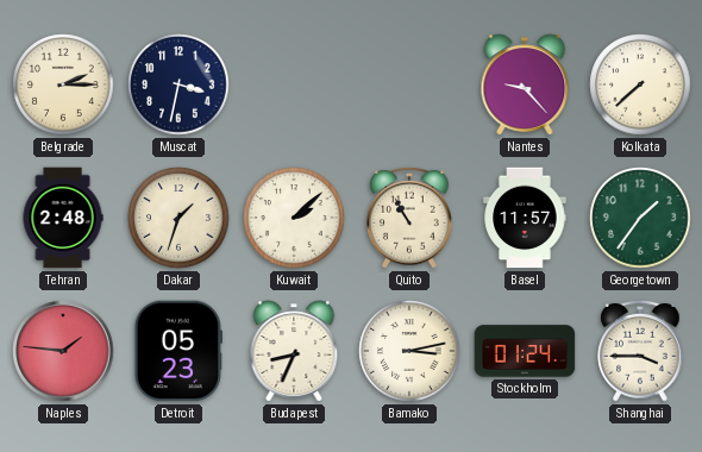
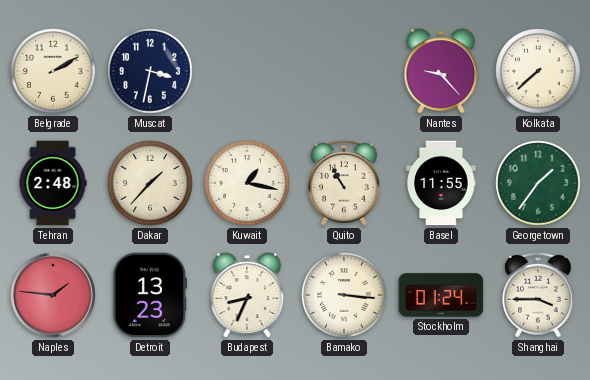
Belgrade: 2:15 -> 2:10 (53, 71)
Dakar: 1:33 -> 1:37 (150, 183)
Kuwait: 2:08 -> 1:17 (247, 183)
Basel: 11:57 -> 11:55 (441, 183)
Detroit: 05:23 -> 13:23 (150, 295)
Bamako: 3:13 -> 3:16 (344, 295)
